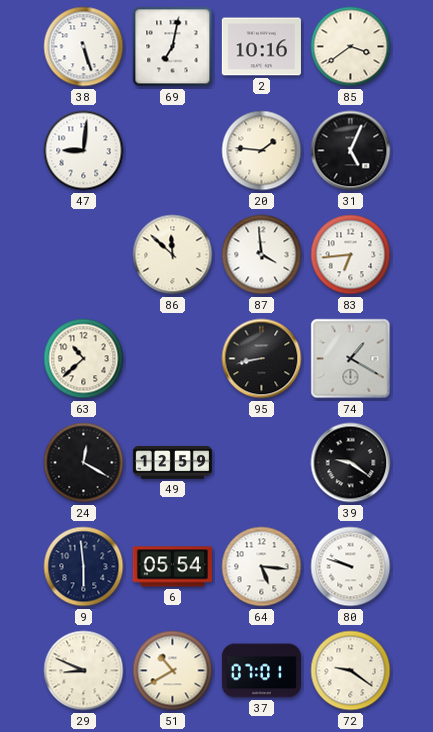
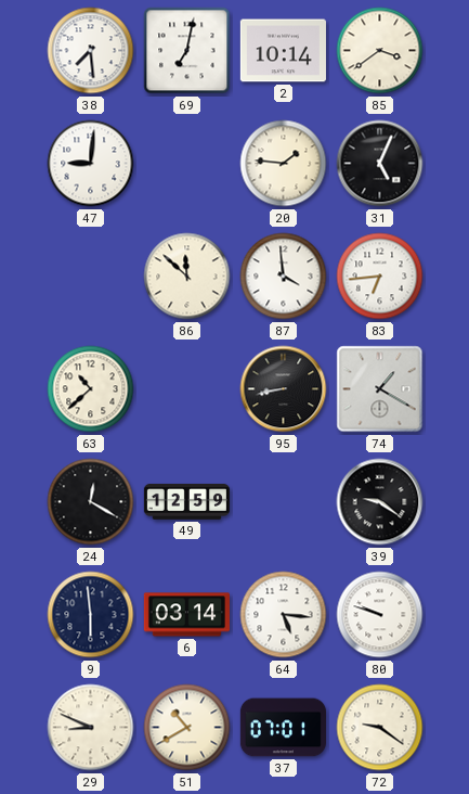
38: 5:27 -> 7:29 (91, 51)
2: 10:16 -> 10:14 (283, 51)
6: 05:54 -> 03:14 (186, 615)
